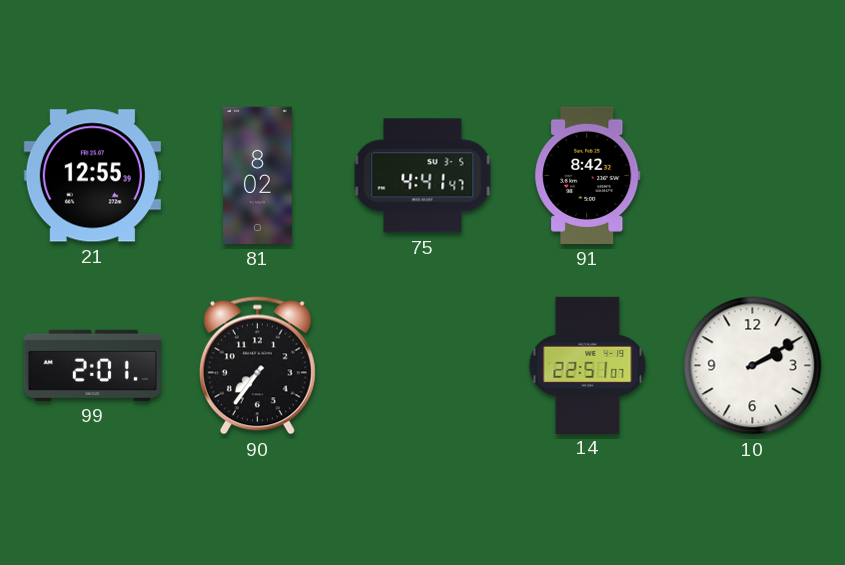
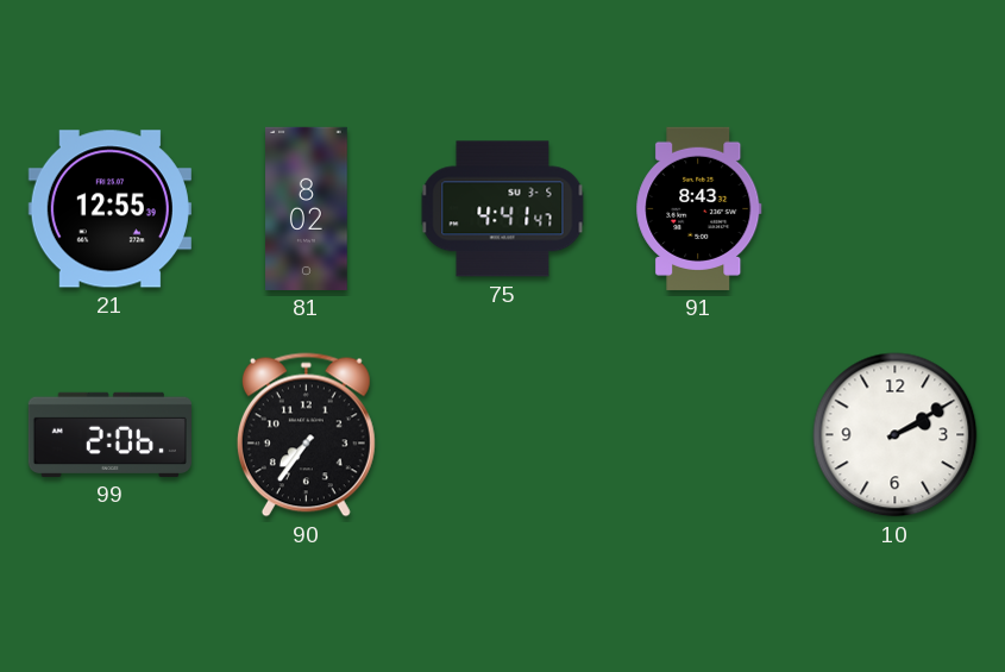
91: 8:42 -> 8:43 (699, 208)
99: 2:01 -> 2:06 (109, 434)
14: 22:51 -> none (588, 365)
